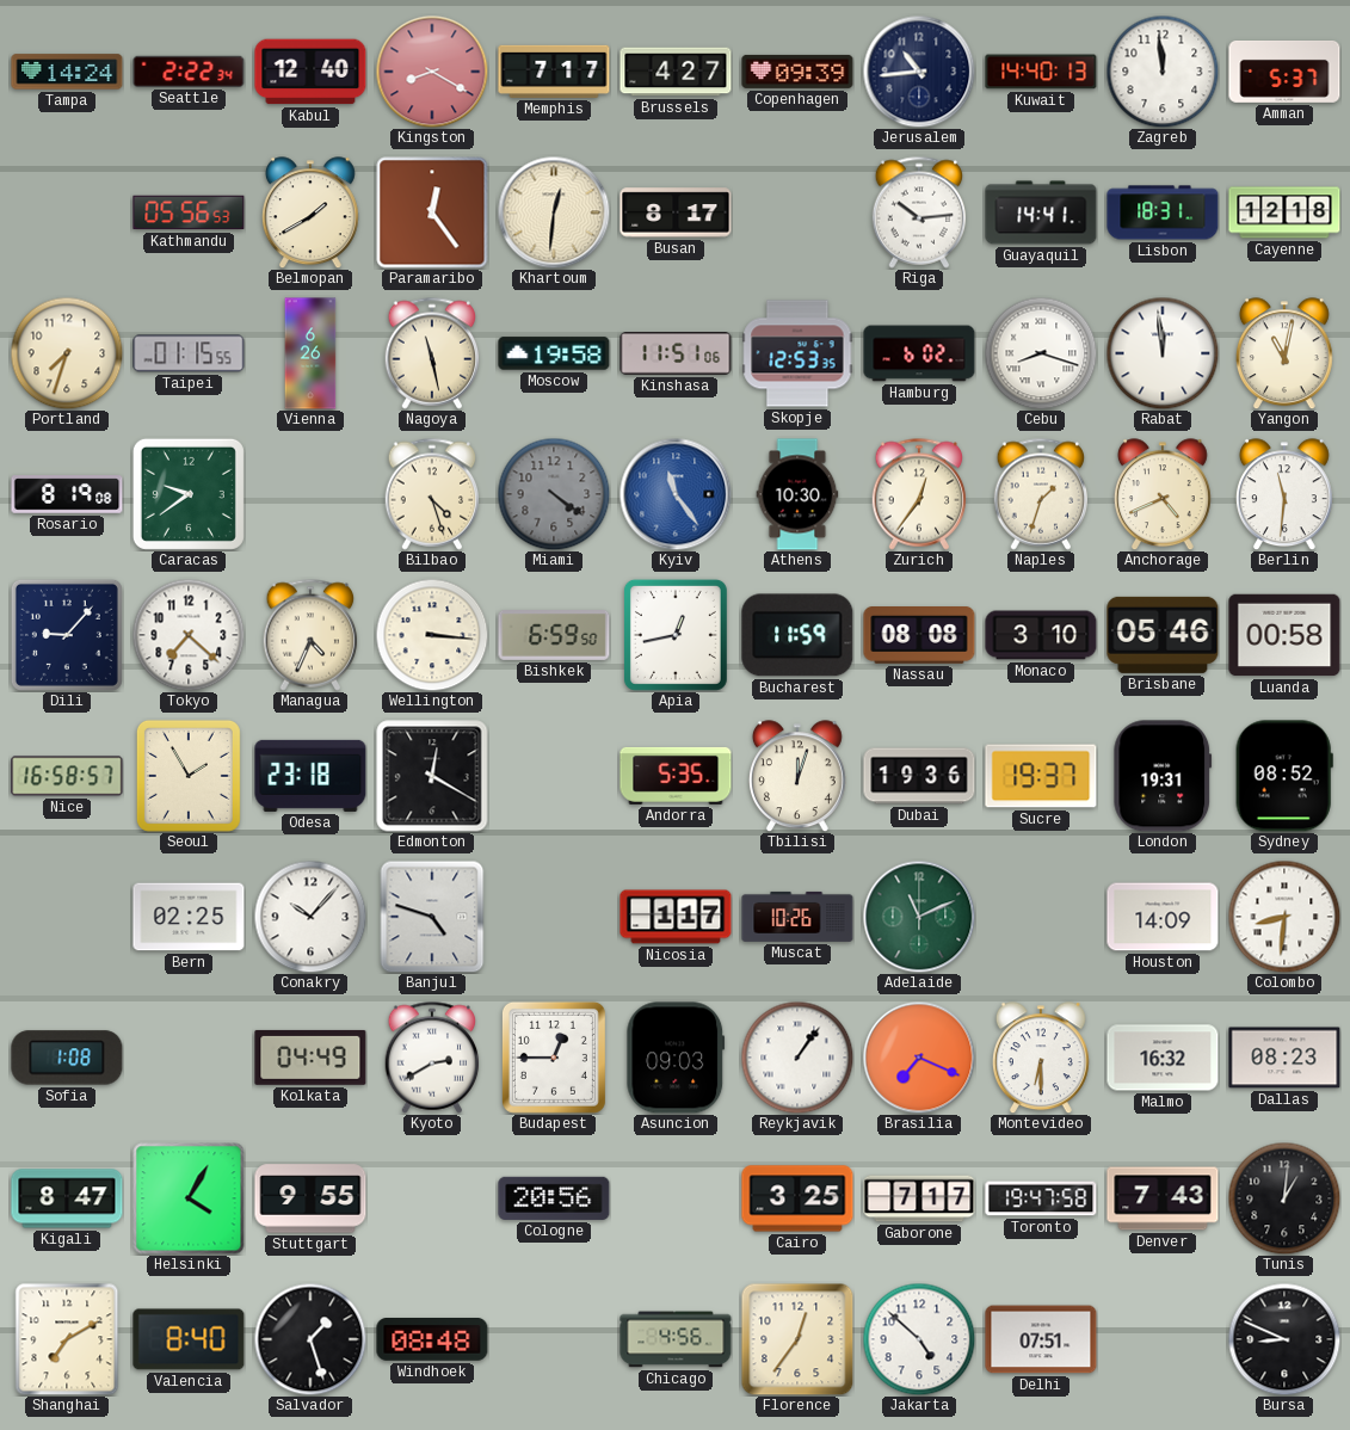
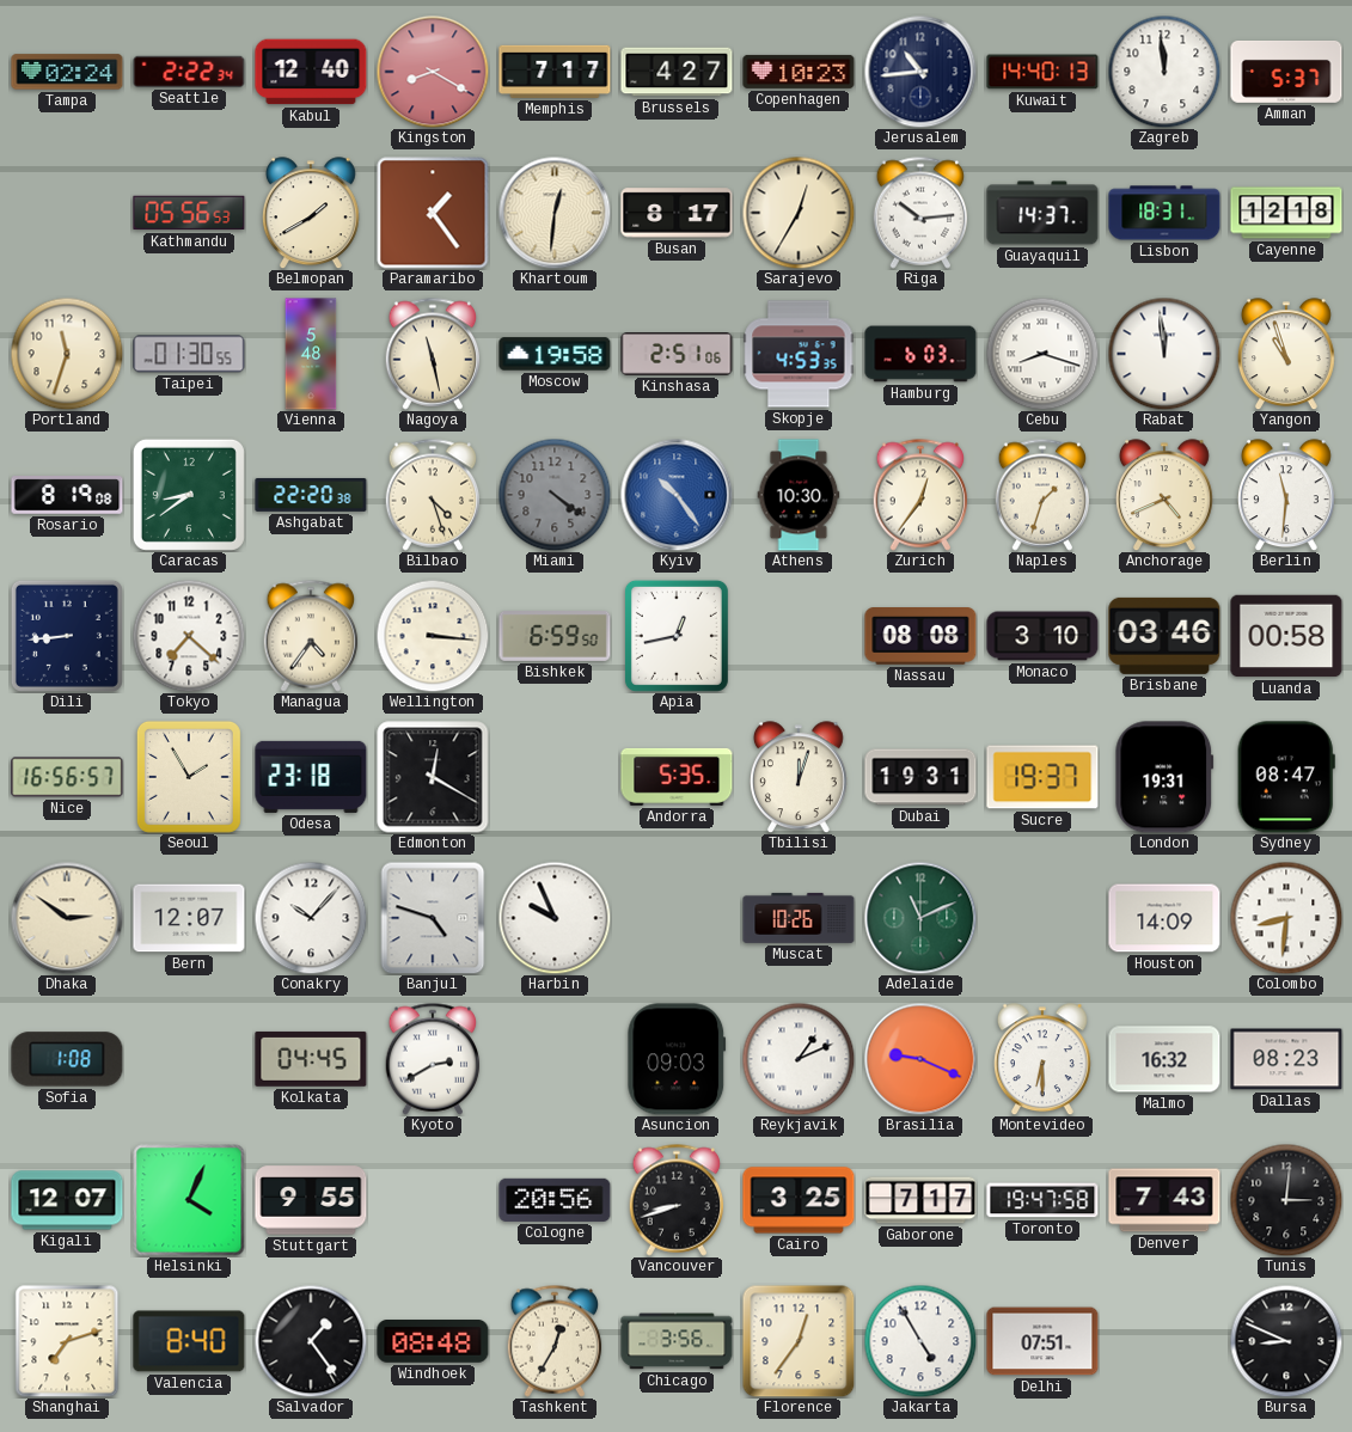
Tampa: 14:24 -> 02:24 (67, 72)
Copenhagen: 09:39 -> 10:23 (799, 72)
Paramaribo: 12:24 -> 1:24 (433, 213)
Sarajevo: none -> 12:35 (799, 213)
Guayaquil: 14:41 -> 14:37 (1042, 213)
Portland: 7:33 -> 11:33 (67, 354)
Taipei: 01:15 -> 01:30 (189, 354)
Vienna: 6:26 -> 5:48 (311, 354)
Kinshasa: 11:51 -> 2:51 (677, 354)
Skopje: 12:53 -> 4:53 (799, 354)
Hamburg: 6:02 -> 6:03 (920, 354)
Yangon: 11:02 -> 10:57 (1286, 354)
Caracas: 9:39 -> 8:39 (189, 495)
Ashgabat: none -> 22:20 (311, 495)
Kyiv: 11:24 -> 10:24 (677, 495)
Dili: 9:07 -> 8:44 (67, 636)
Managua: 4:34 -> 4:36 (311, 636)
Bucharest: 11:59 -> none (797, 635)
Brisbane: 05:46 -> 03:46 (1164, 636)
Nice: 16:58 -> 16:56 (67, 777)
Dubai: 19:36 -> 19:31 (920, 777)
Sydney: 08:52 -> 08:47 (1286, 777)
Dhaka: none -> 2:51 (67, 918)
Bern: 02:25 -> 12:07 (189, 918)
Harbin: none -> 9:56 (555, 918)
Nicosia: 1:17 -> none (676, 917)
Kolkata: 04:49 -> 04:45 (311, 1059)
Budapest: 12:45 -> none (554, 1058)
Reykjavik: 1:06 -> 1:11 (799, 1059)
Brasilia: 7:19 -> 9:19 (920, 1059)
Kigali: 8:47 -> 12:07 (67, 1200)
Helsinki: 4:05 -> 4:04 (189, 1200)
Vancouver: none -> 8:42 (677, 1200)
Tunis: 1:01 -> 3:01 (1286, 1200)
Shanghai: 7:10 -> 7:12 (67, 1341)
Salvador: 1:27 -> 1:24 (311, 1341)
Tashkent: none -> 12:35 (555, 1341)
Chicago: 4:56 -> 3:56 (677, 1341)
Jakarta: 4:52 -> 4:55 (920, 1341)
